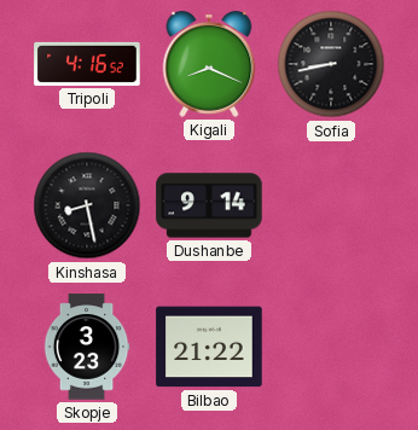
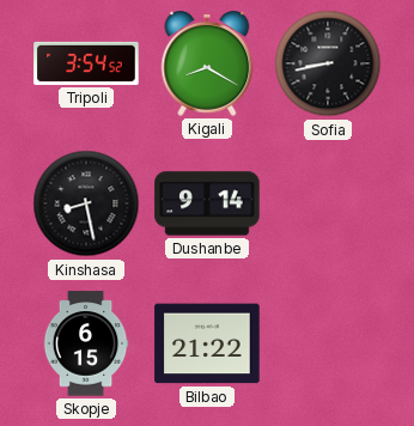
Tripoli: 4:16 -> 3:54 (86, 63)
Kigali: 8:19 -> 8:20 (207, 65)
Skopje: 3:23 -> 6:15 (86, 343)
